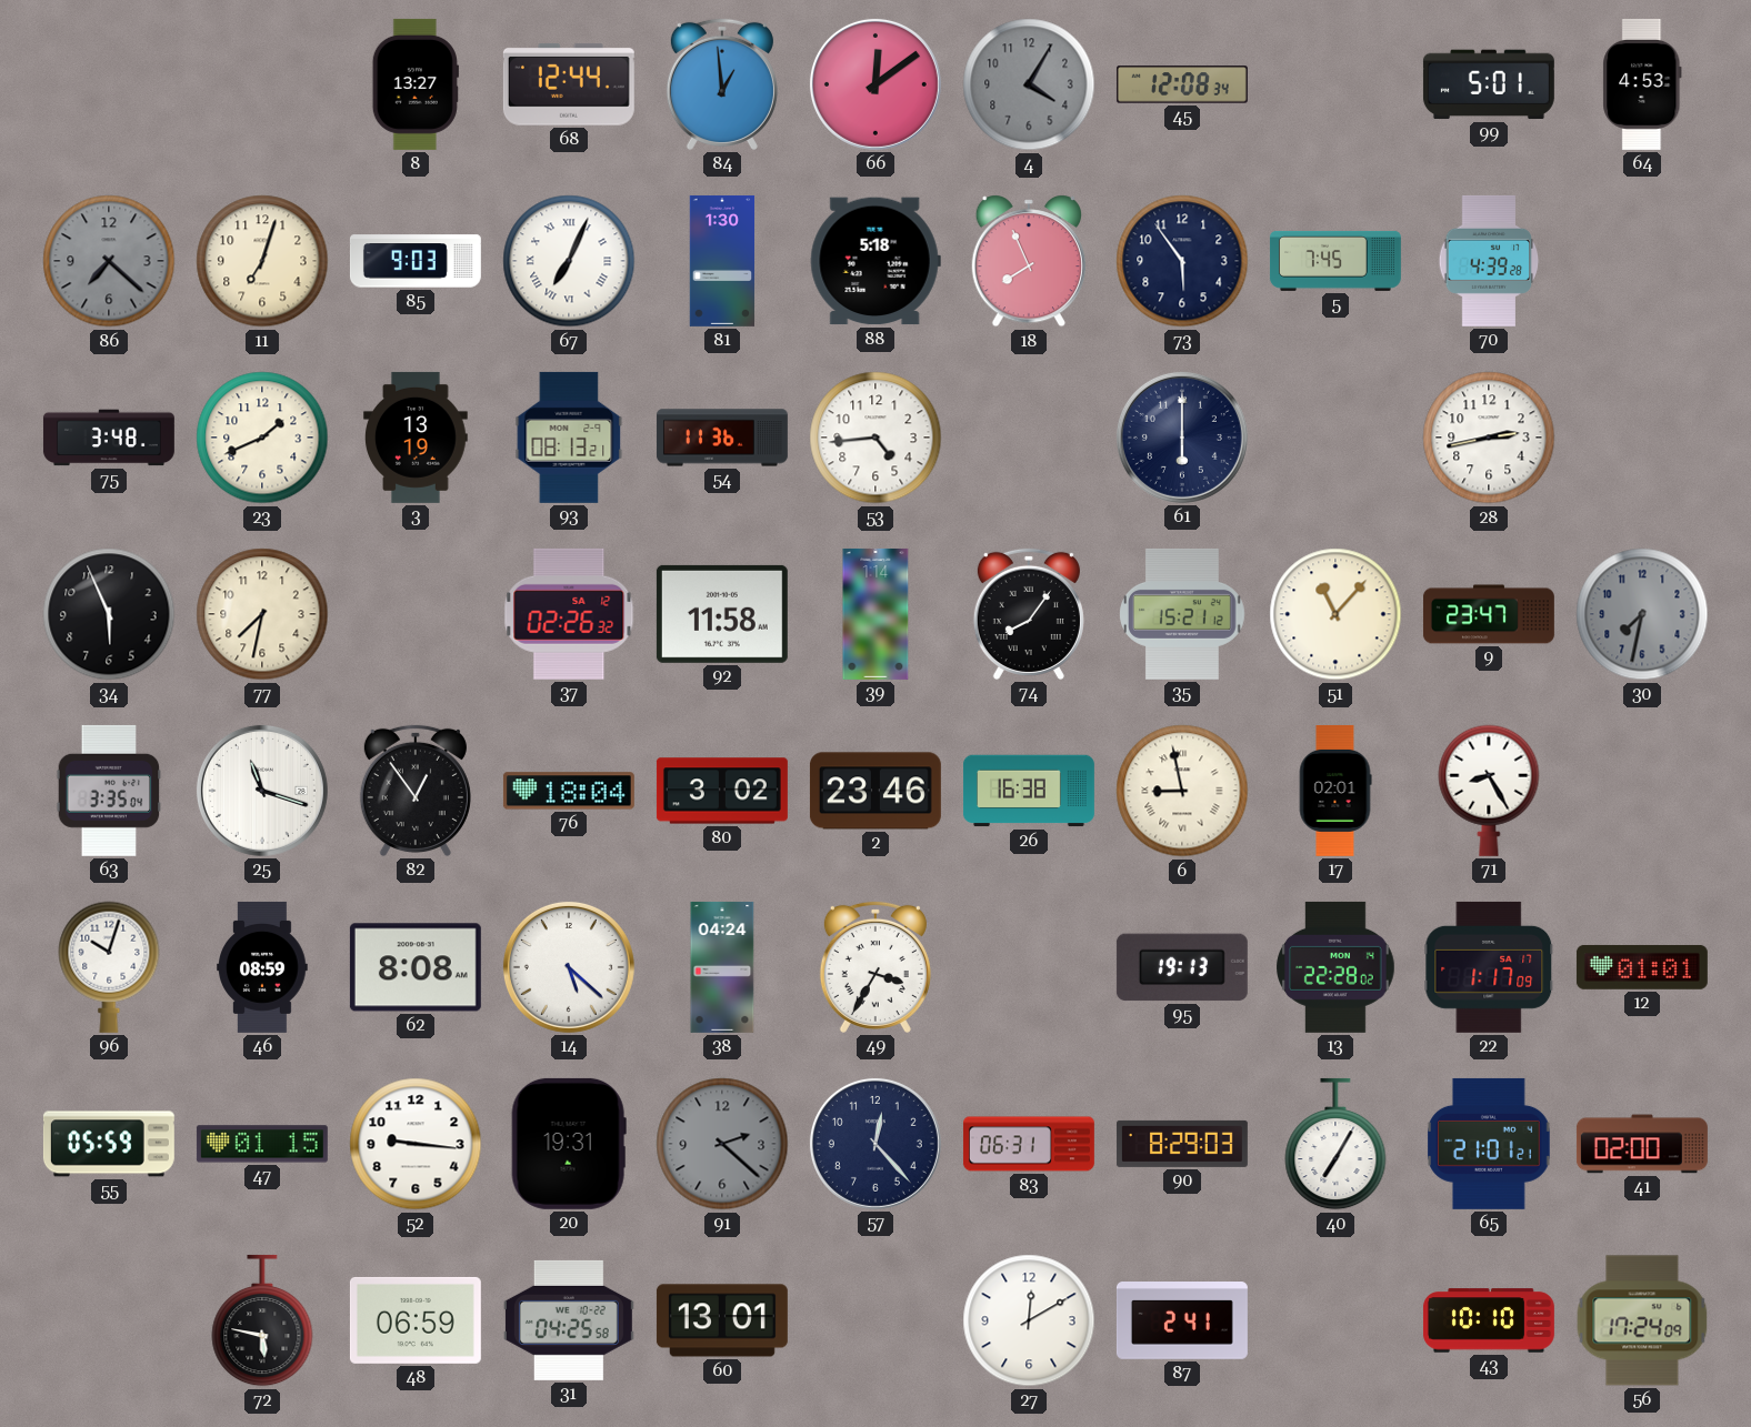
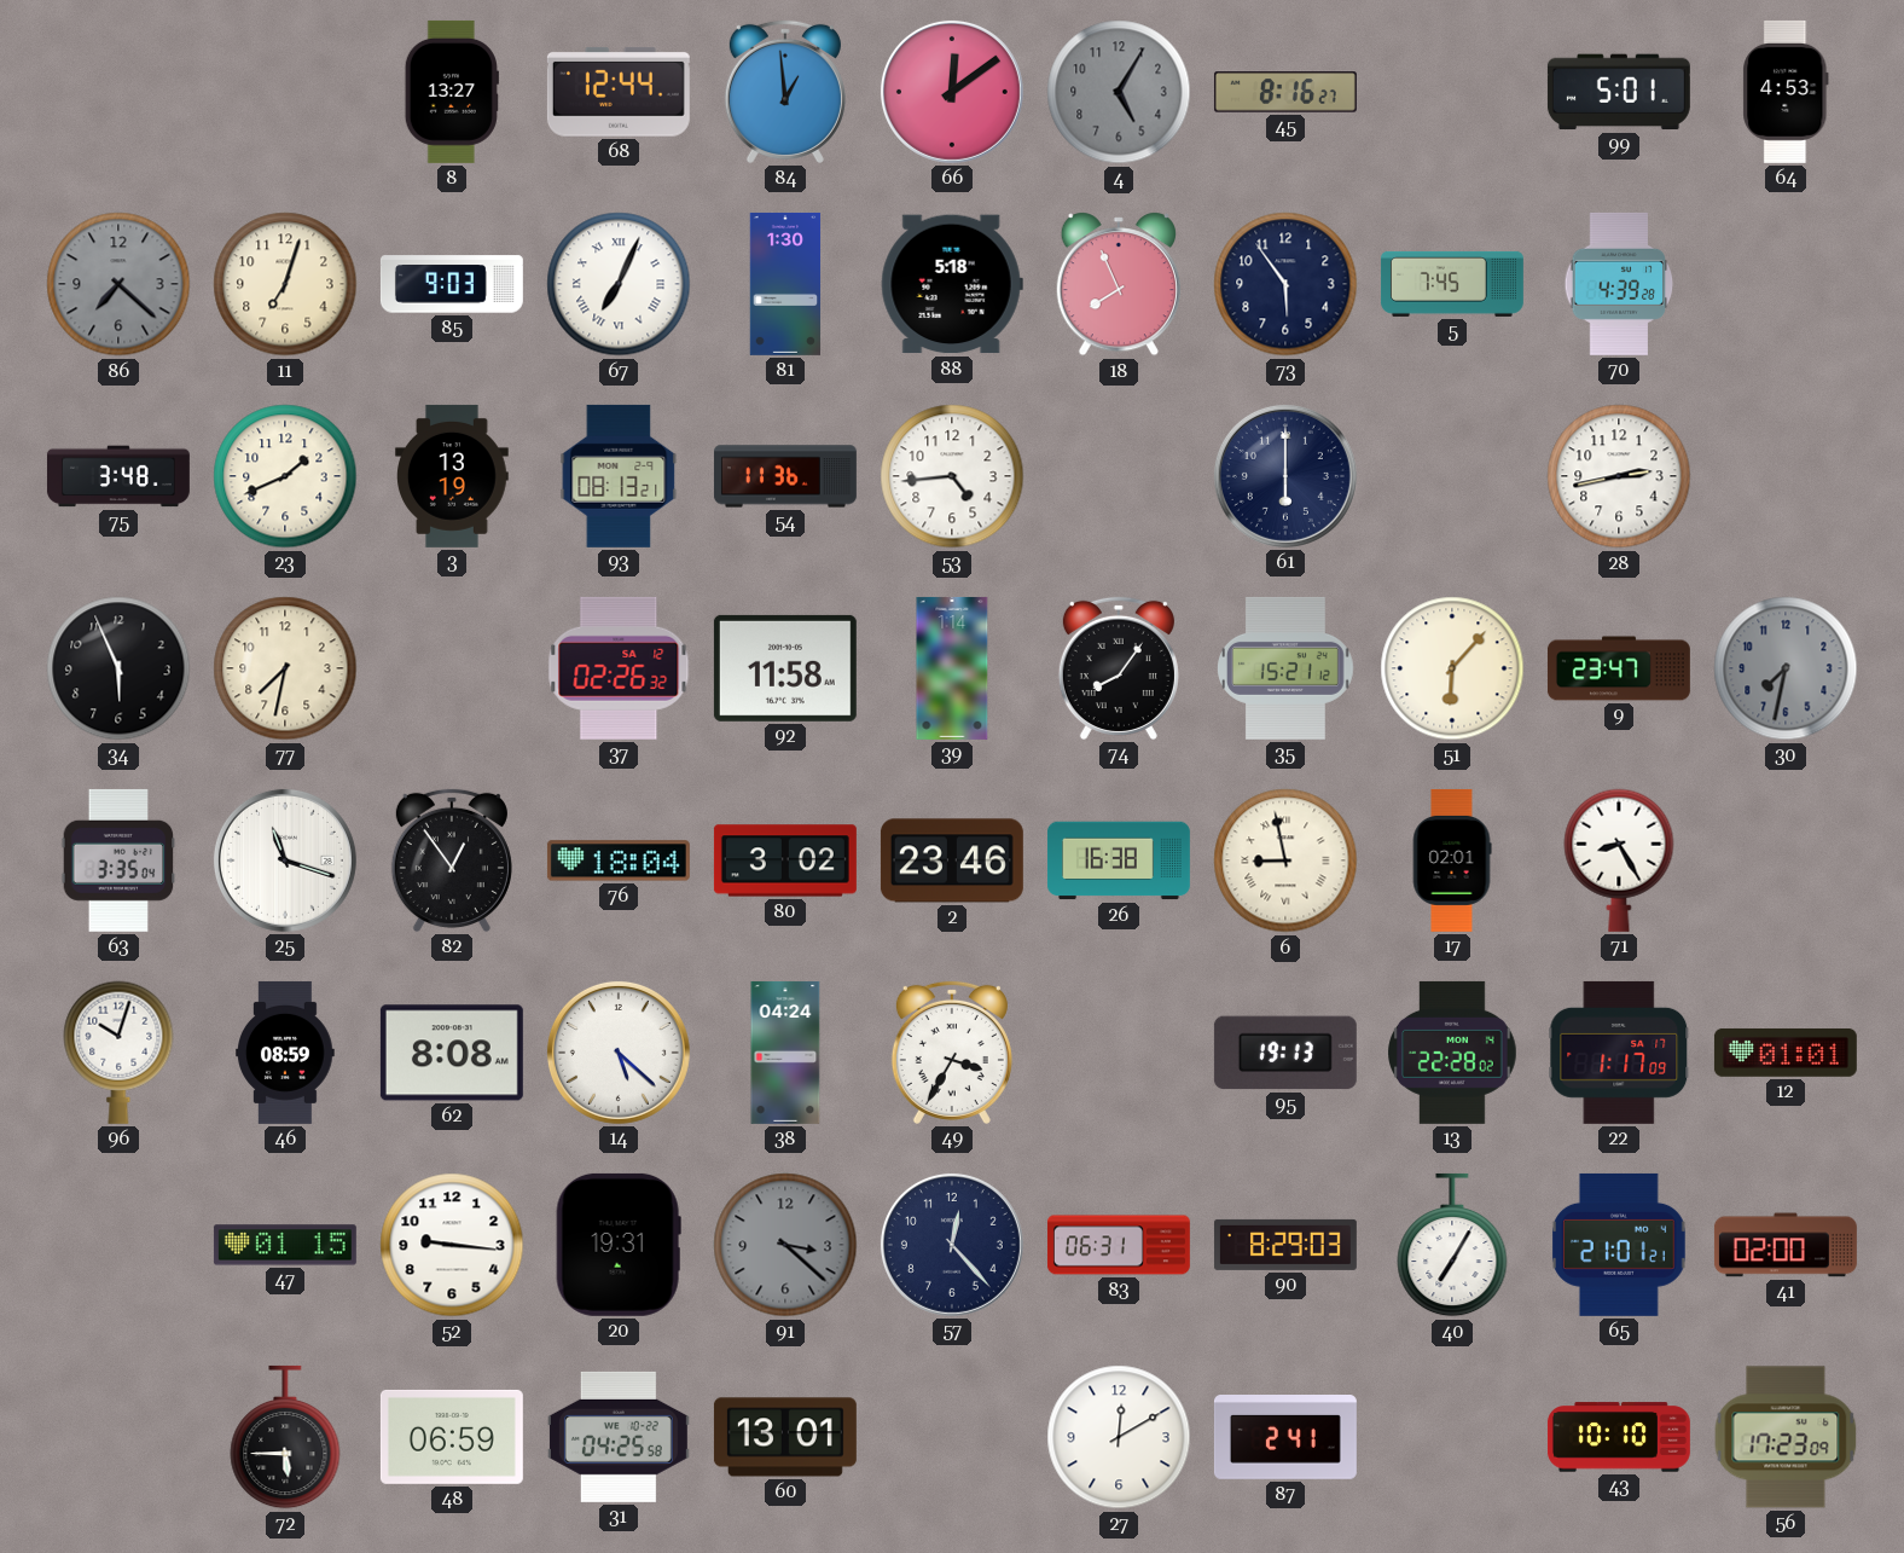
4: 4:05 -> 5:05 (1119, 92)
45: 12:08 -> 8:16 (1285, 92)
51: 11:07 -> 6:07 (1452, 668)
55: 05:59 -> none (109, 1144)
91: 2:22 -> 3:22 (785, 1245)
72: 5:47 -> 5:45 (285, 1437)
56: 17:24 -> 17:23 (1786, 1437)
